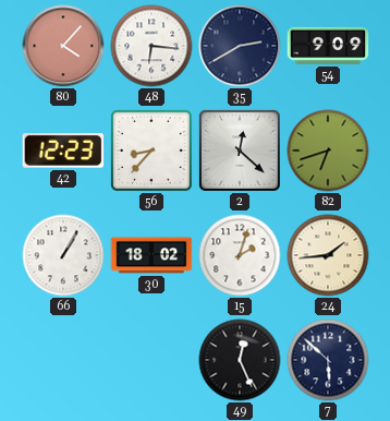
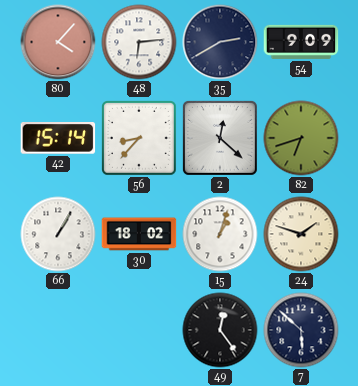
48: 6:16 -> 6:14 (139, 42)
42: 12:23 -> 15:14 (58, 139)
15: 2:03 -> 1:03 (220, 234)
24: 1:44 -> 1:48 (301, 234)
49: 12:26 -> 12:24 (220, 330)
